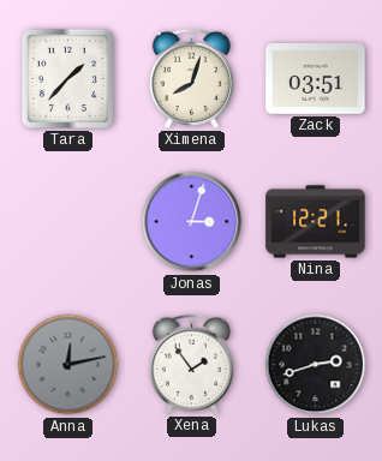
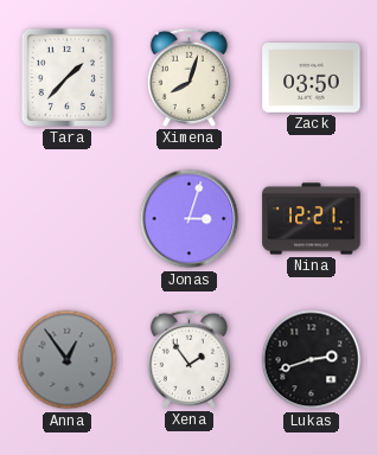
Zack: 03:51 -> 03:50 (312, 78)
Anna: 12:13 -> 12:54 (68, 360)
